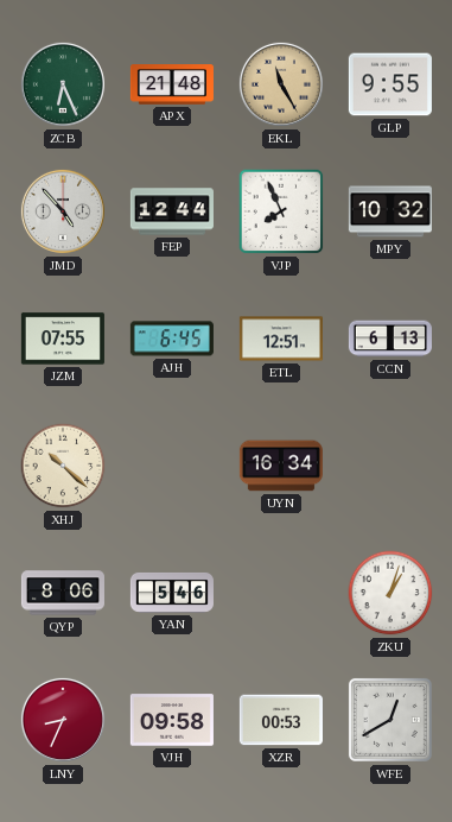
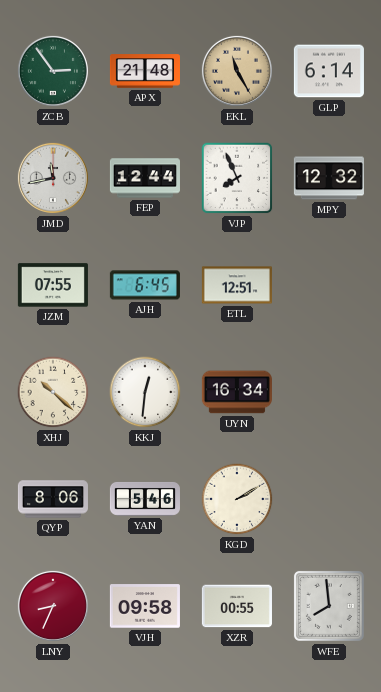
ZCB: 6:26 -> 2:54 (53, 71)
GLP: 9:55 -> 6:14 (329, 71)
JMD: 4:53 -> 11:43 (53, 178)
MPY: 10:32 -> 12:32 (329, 178)
CCN: 6:13 -> none (390, 339)
KKJ: none -> 12:31 (145, 392)
KGD: none -> 2:10 (237, 499)
ZKU: 1:03 -> none (390, 593)
XZR: 00:53 -> 00:55 (237, 606)
WFE: 12:40 -> 7:59 (329, 606)
